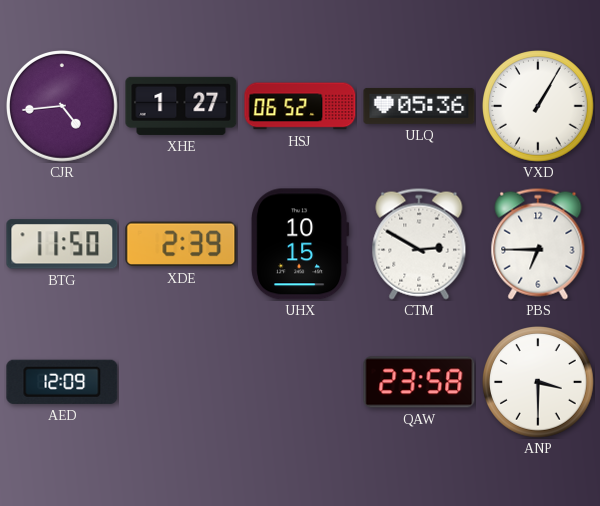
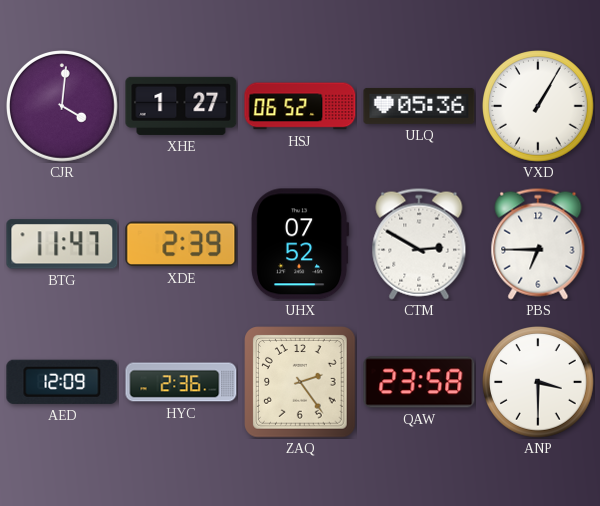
CJR: 4:44 -> 4:01 (63, 107)
BTG: 11:50 -> 11:47 (62, 244)
UHX: 10:15 -> 07:52 (300, 244)
HYC: none -> 2:36 (181, 382)
ZAQ: none -> 2:24 (300, 382)
